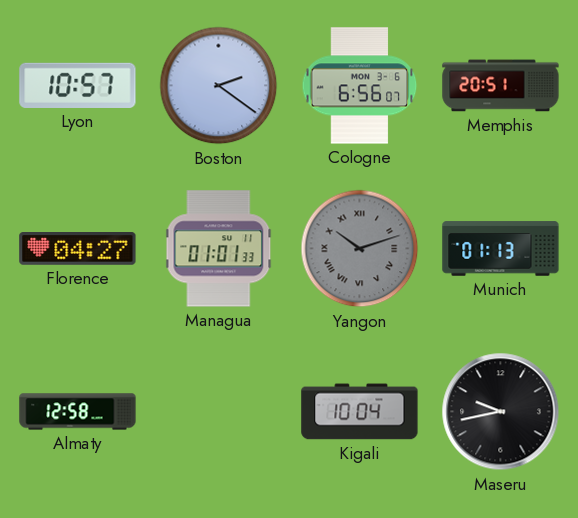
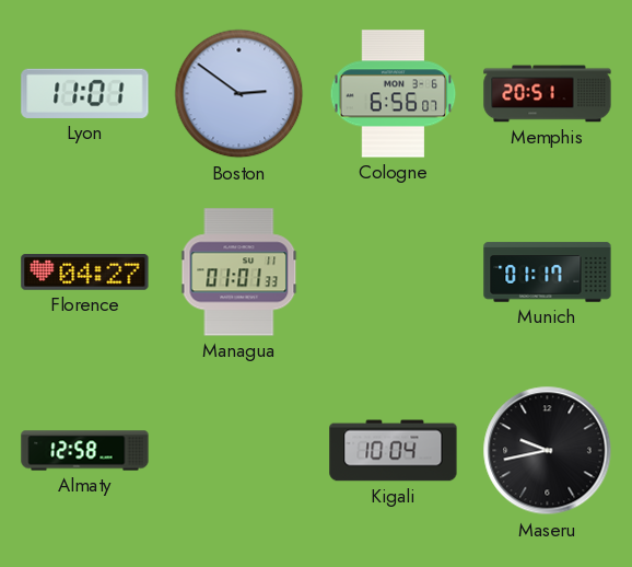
Lyon: 10:57 -> 11:01 (85, 93)
Boston: 2:21 -> 2:51 (239, 94)
Yangon: 10:12 -> none (360, 249)
Munich: 01:13 -> 01:17 (548, 273)
